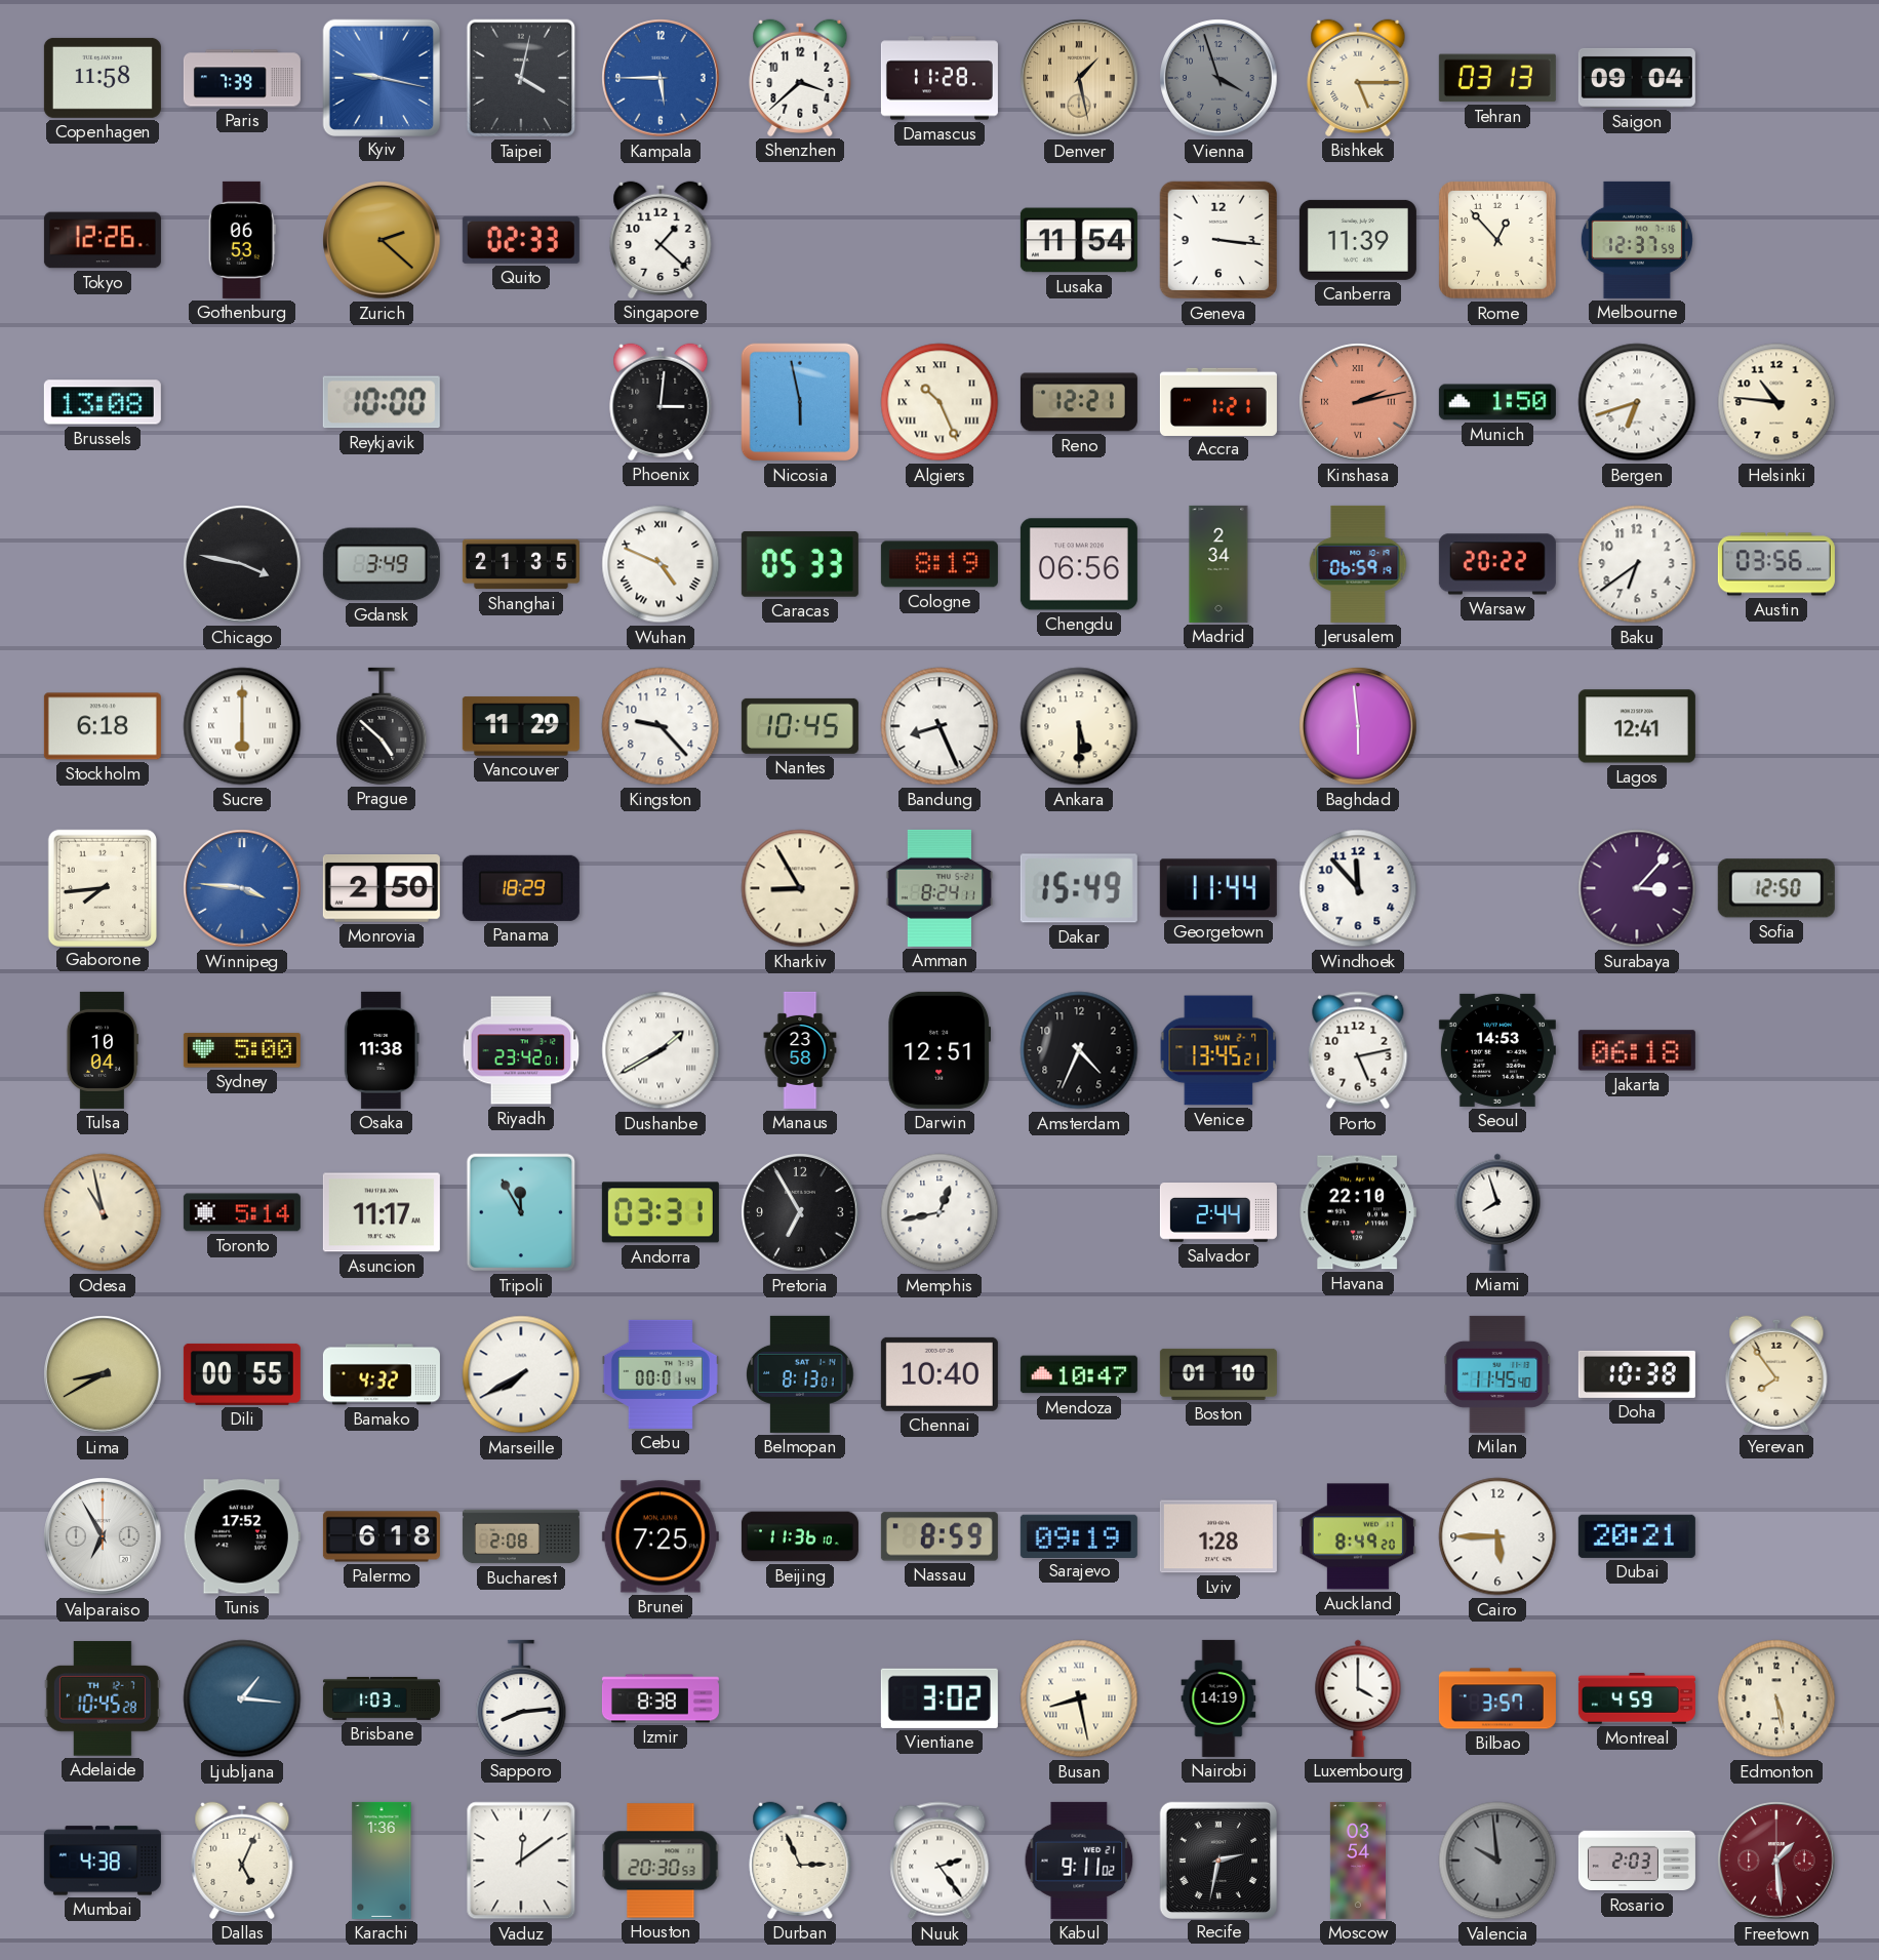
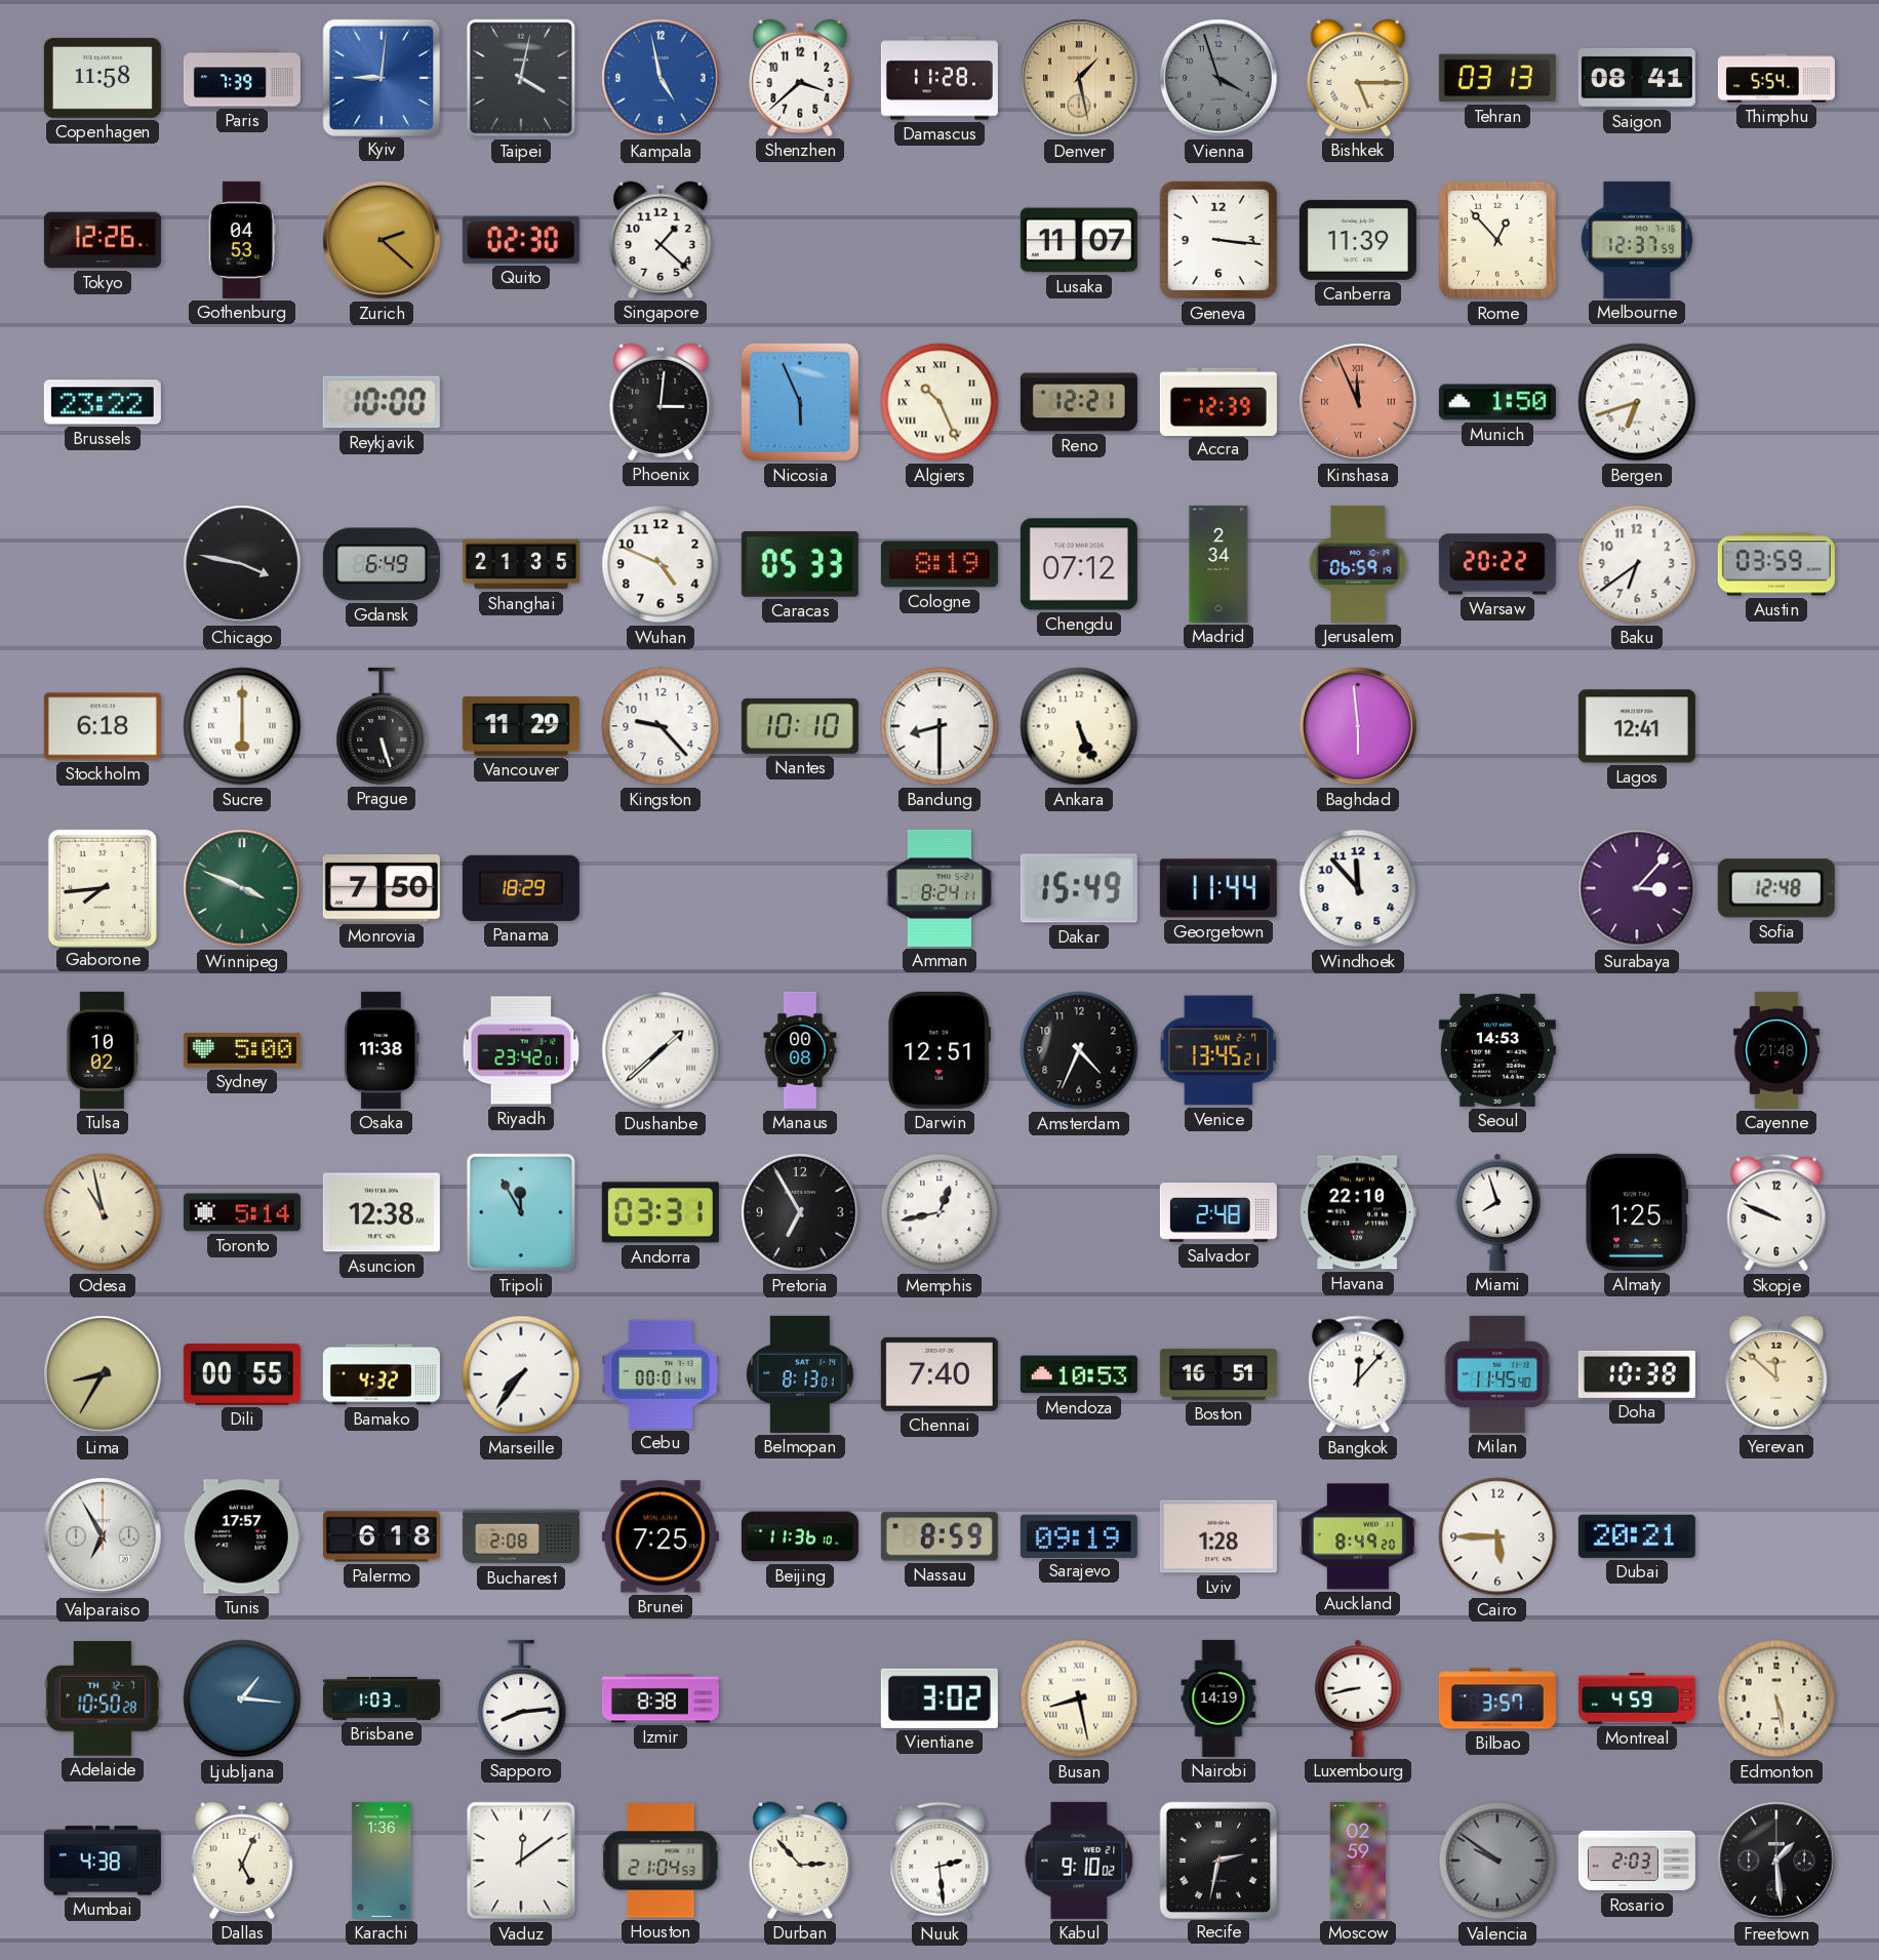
Kyiv: 9:17 -> 9:01 (381, 77)
Kampala: 5:45 -> 4:58 (661, 78)
Saigon: 09:04 -> 08:41 (1637, 78)
Thimphu: none -> 5:54 (1776, 78)
Gothenburg: 06:53 -> 04:53 (242, 240)
Quito: 02:33 -> 02:30 (521, 240)
Lusaka: 11:54 -> 11:07 (1079, 240)
Brussels: 13:08 -> 23:22 (103, 402)
Nicosia: 5:58 -> 5:56 (800, 402)
Accra: 1:21 -> 12:39 (1218, 401)
Kinshasa: 2:13 -> 11:56 (1358, 402)
Helsinki: 10:46 -> none (1776, 402)
Gdansk: 3:49 -> 6:49 (382, 564)
Wuhan numerals: Roman -> Arabic (661, 564)
Chengdu: 06:56 -> 07:12 (1079, 564)
Austin: 03:56 -> 03:59 (1776, 564)
Prague: 4:52 -> 5:27 (382, 726)
Nantes: 10:45 -> 10:10 (800, 726)
Bandung: 8:26 -> 8:30 (940, 726)
Ankara: 5:30 -> 5:26 (1079, 726)
Winnipeg: 3:46 -> 3:49 (242, 888)
Winnipeg dial: blue -> green (242, 888)
Monrovia: 2:50 -> 7:50 (382, 889)
Kharkiv: 8:55 -> none (800, 888)
Sofia: 12:50 -> 12:48 (1776, 888)
Tulsa: 10:04 -> 10:02 (102, 1050)
Dushanbe: 1:40 -> 1:38 (661, 1050)
Manaus: 23:58 -> 00:08 (800, 1050)
Porto: 5:13 -> none (1358, 1050)
Jakarta: 06:18 -> none (1637, 1050)
Cayenne: none -> 21:48 (1776, 1050)
Asuncion: 11:17 -> 12:38 (382, 1212)
Salvador: 2:44 -> 2:48 (1218, 1212)
Almaty: none -> 1:25 (1636, 1212)
Skopje: none -> 9:49 (1776, 1212)
Lima: 8:40 -> 8:35 (103, 1374)
Marseille: 7:40 -> 7:36 (521, 1374)
Chennai: 10:40 -> 7:40 (940, 1374)
Mendoza: 10:47 -> 10:53 (1079, 1374)
Boston: 01:10 -> 16:51 (1218, 1374)
Bangkok: none -> 12:07 (1358, 1374)
Yerevan: 7:54 -> 11:52 (1776, 1374)
Tunis: 17:52 -> 17:57 (242, 1536)
Adelaide: 10:45 -> 10:50 (103, 1698)
Luxembourg: 4:00 -> 8:43 (1358, 1698)
Houston: 20:30 -> 21:04 (661, 1861)
Durban: 2:56 -> 2:53 (800, 1861)
Nuuk: 2:24 -> 2:29 (940, 1861)
Kabul: 9:11 -> 9:10 (1079, 1861)
Moscow: 03:54 -> 02:59 (1358, 1861)
Valencia: 9:59 -> 9:51 (1497, 1861)
Freetown dial: burgundy -> black (1776, 1861)
